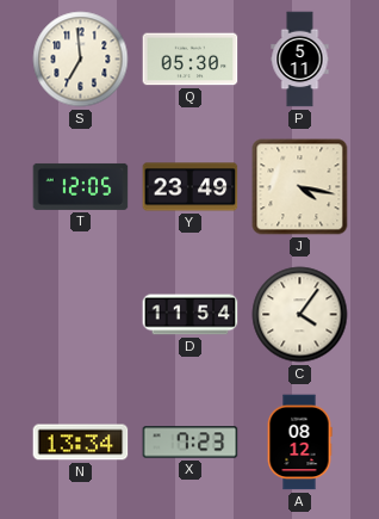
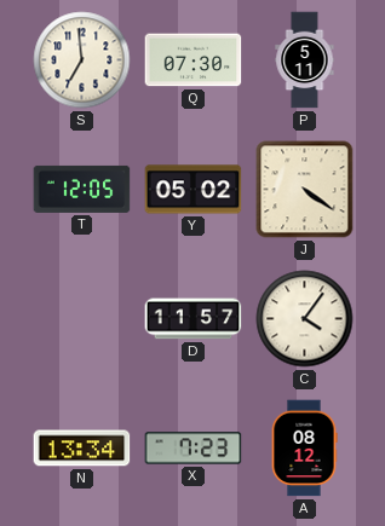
Q: 05:30 -> 07:30 (194, 60)
Y: 23:49 -> 05:02 (194, 190)
J: 4:17 -> 4:21 (305, 190)
D: 11:54 -> 11:57 (194, 319)
